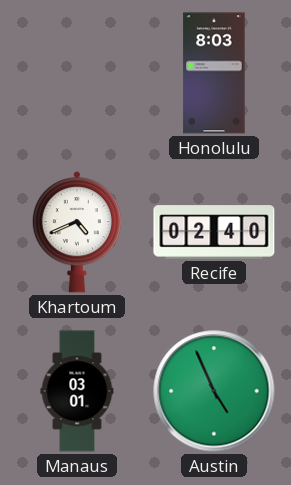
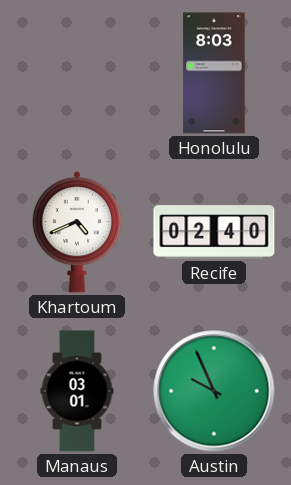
Austin: 4:56 -> 9:56 (214, 391)
